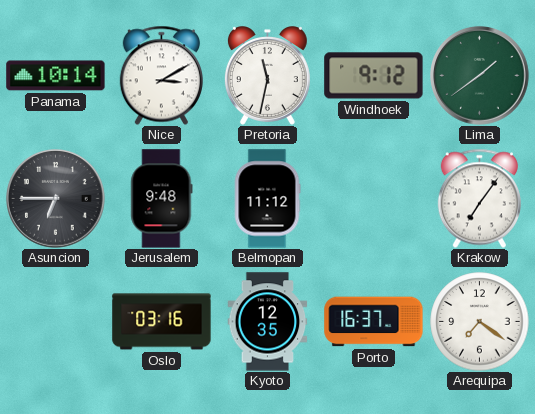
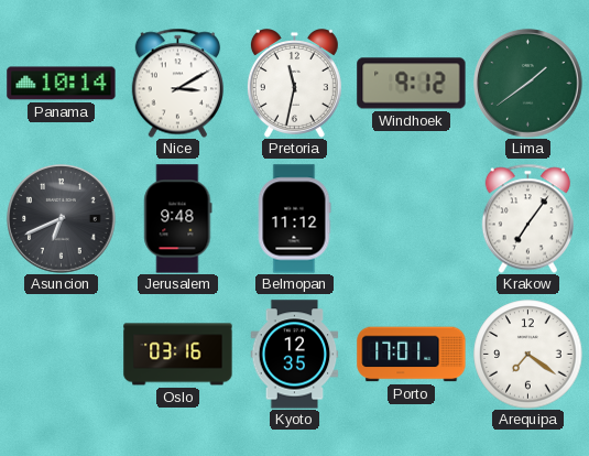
Asuncion: 6:45 -> 6:41 (62, 219)
Porto: 16:37 -> 17:01 (412, 355)
